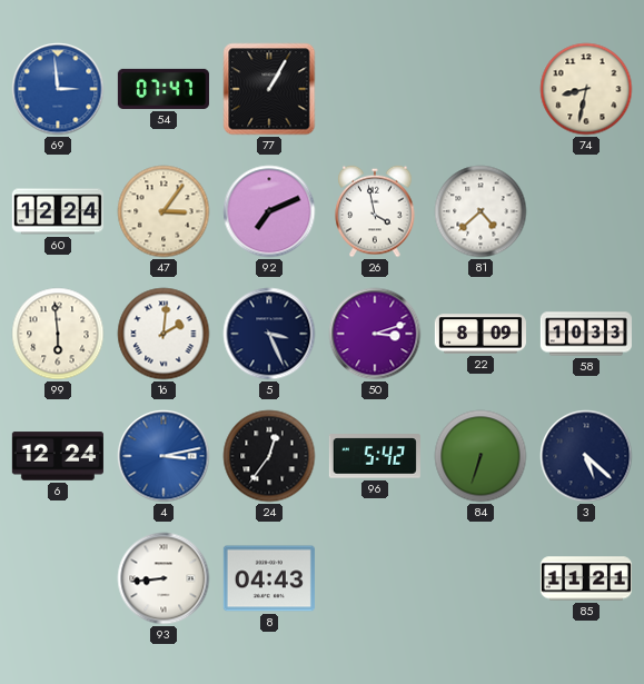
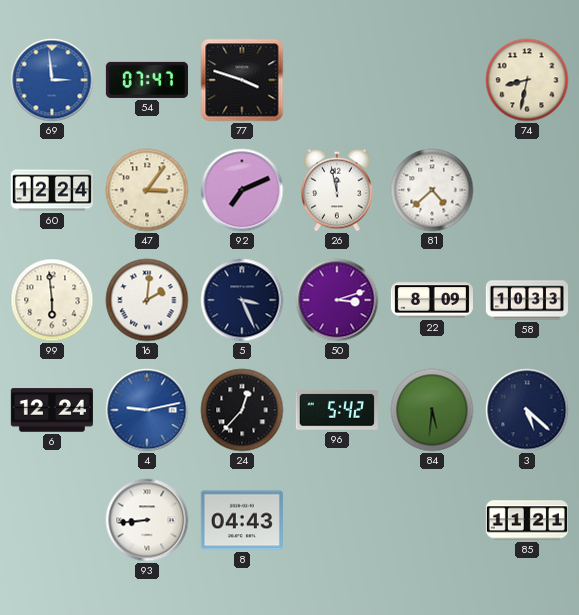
77: 1:05 -> 3:48 (242, 80)
26: 3:58 -> 11:58 (337, 190)
4: 3:13 -> 9:13 (147, 410)
24: 12:36 -> 12:37 (242, 410)
84: 6:33 -> 5:31 (432, 410)
